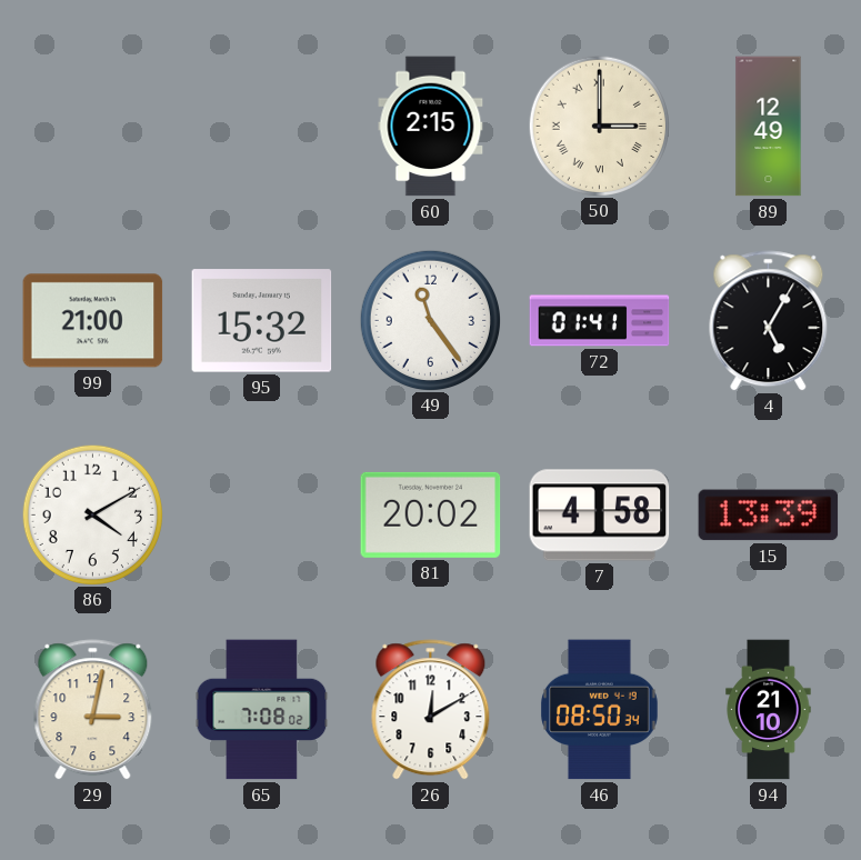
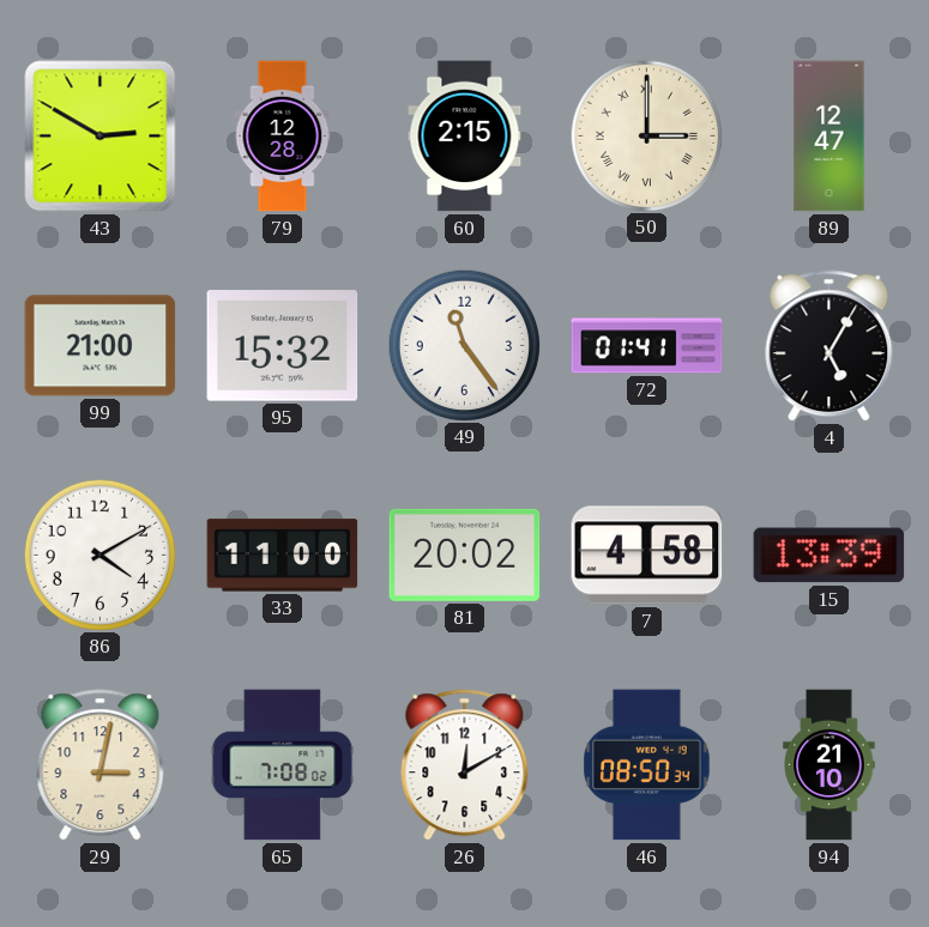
43: none -> 2:50 (101, 137)
79: none -> 12:28 (283, 137)
89: 12:49 -> 12:47 (830, 137)
33: none -> 11:00 (283, 556)
